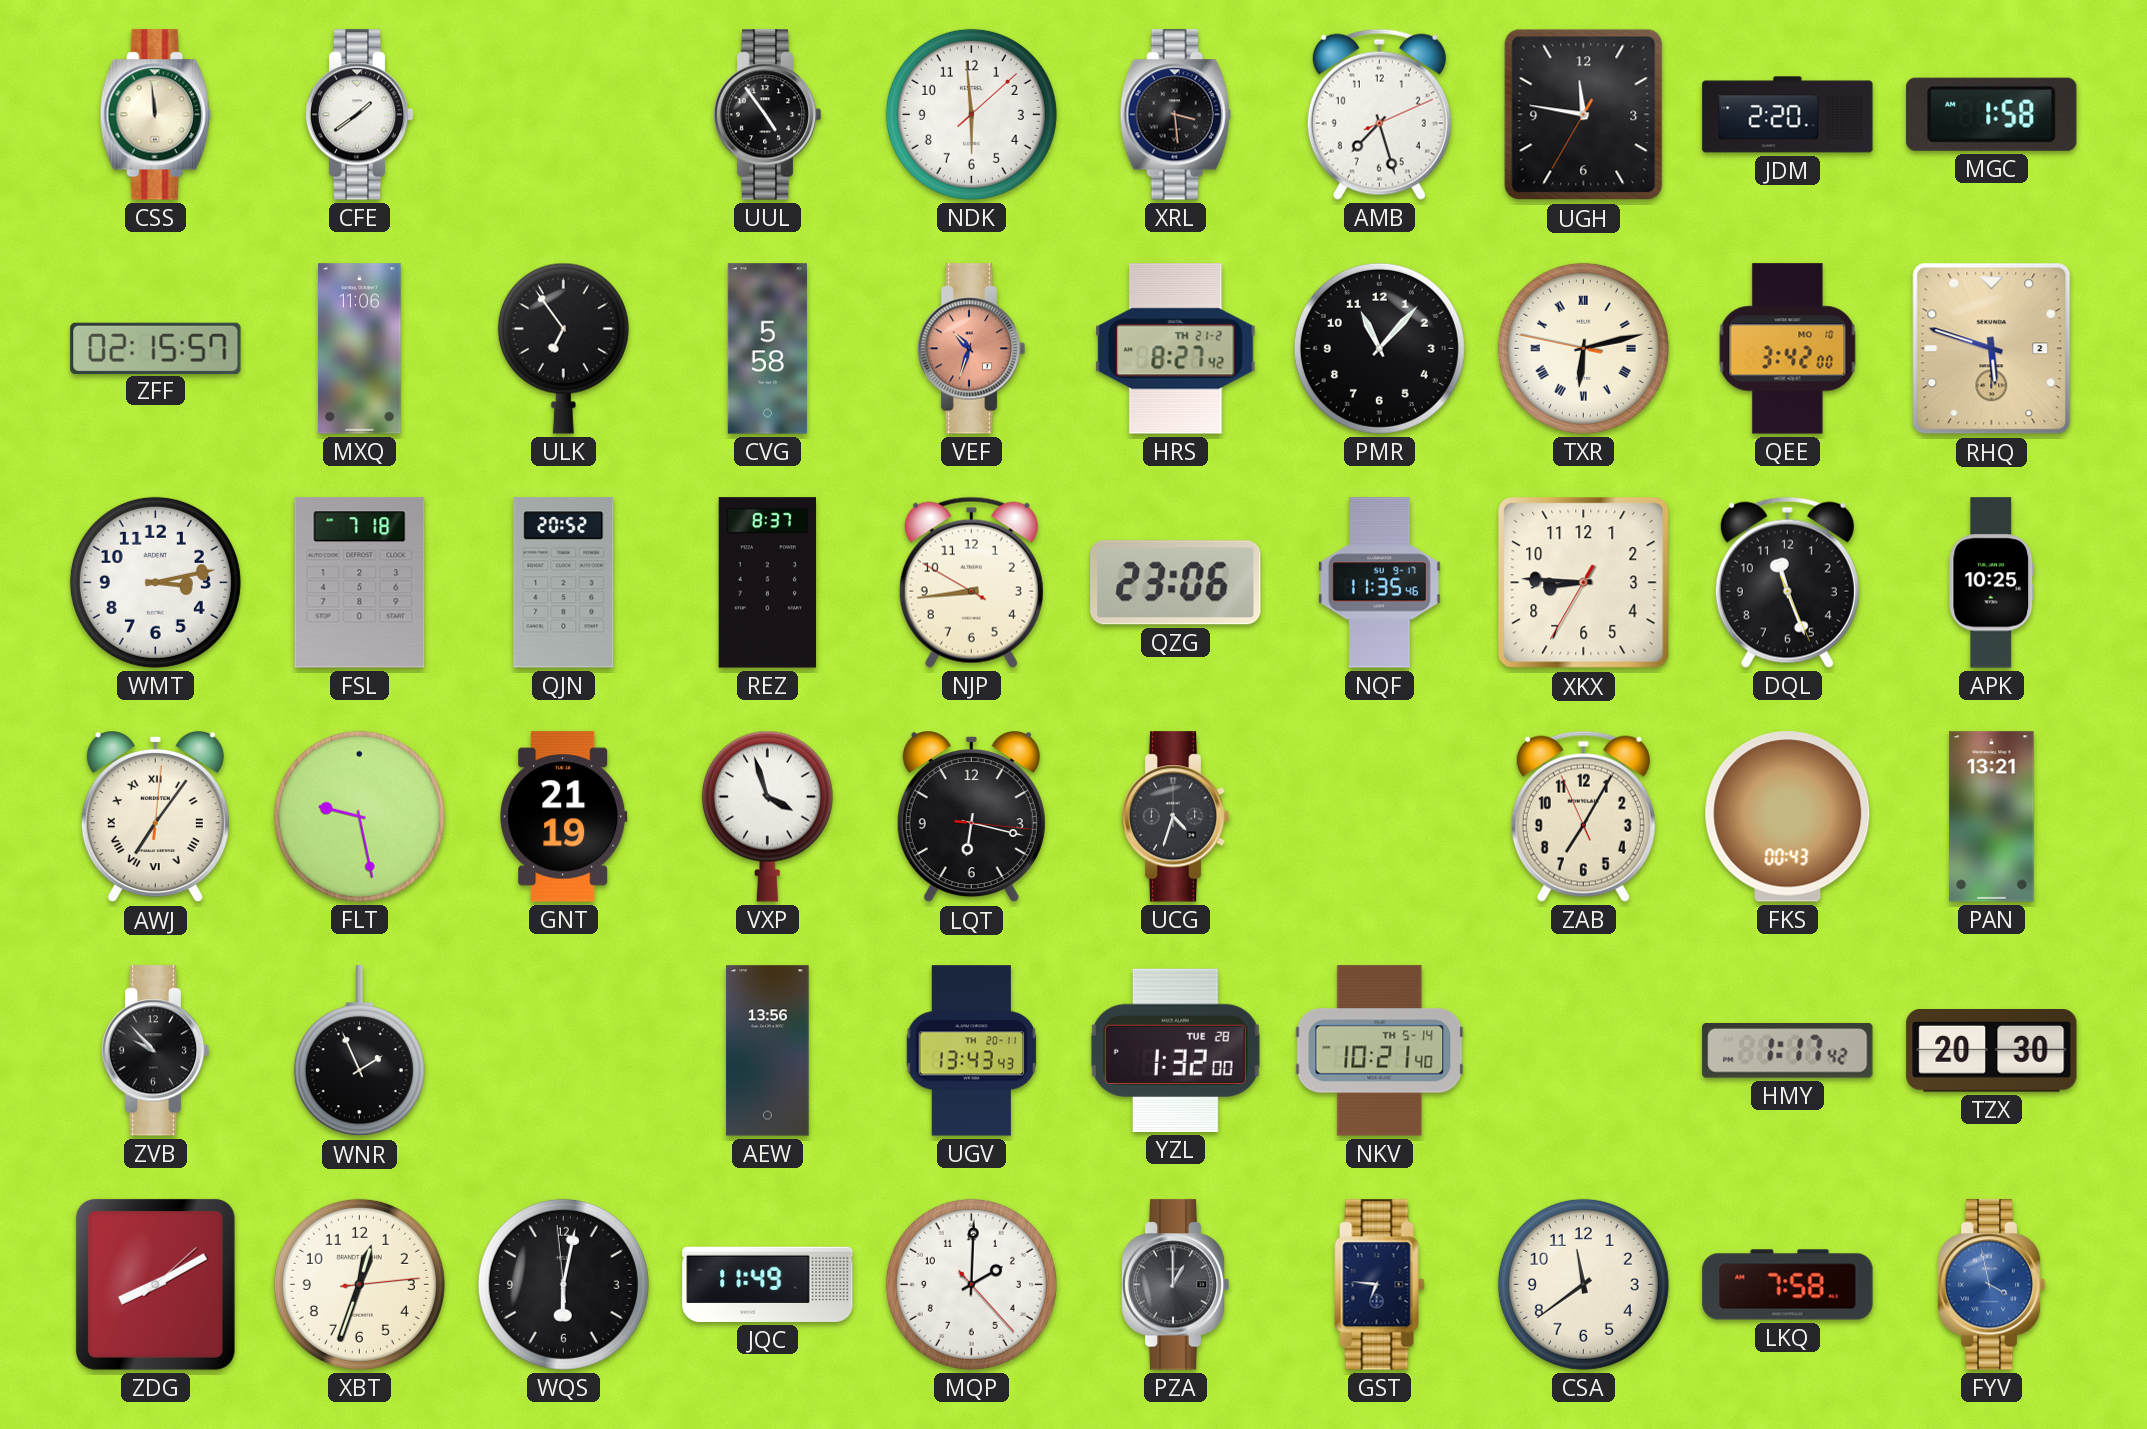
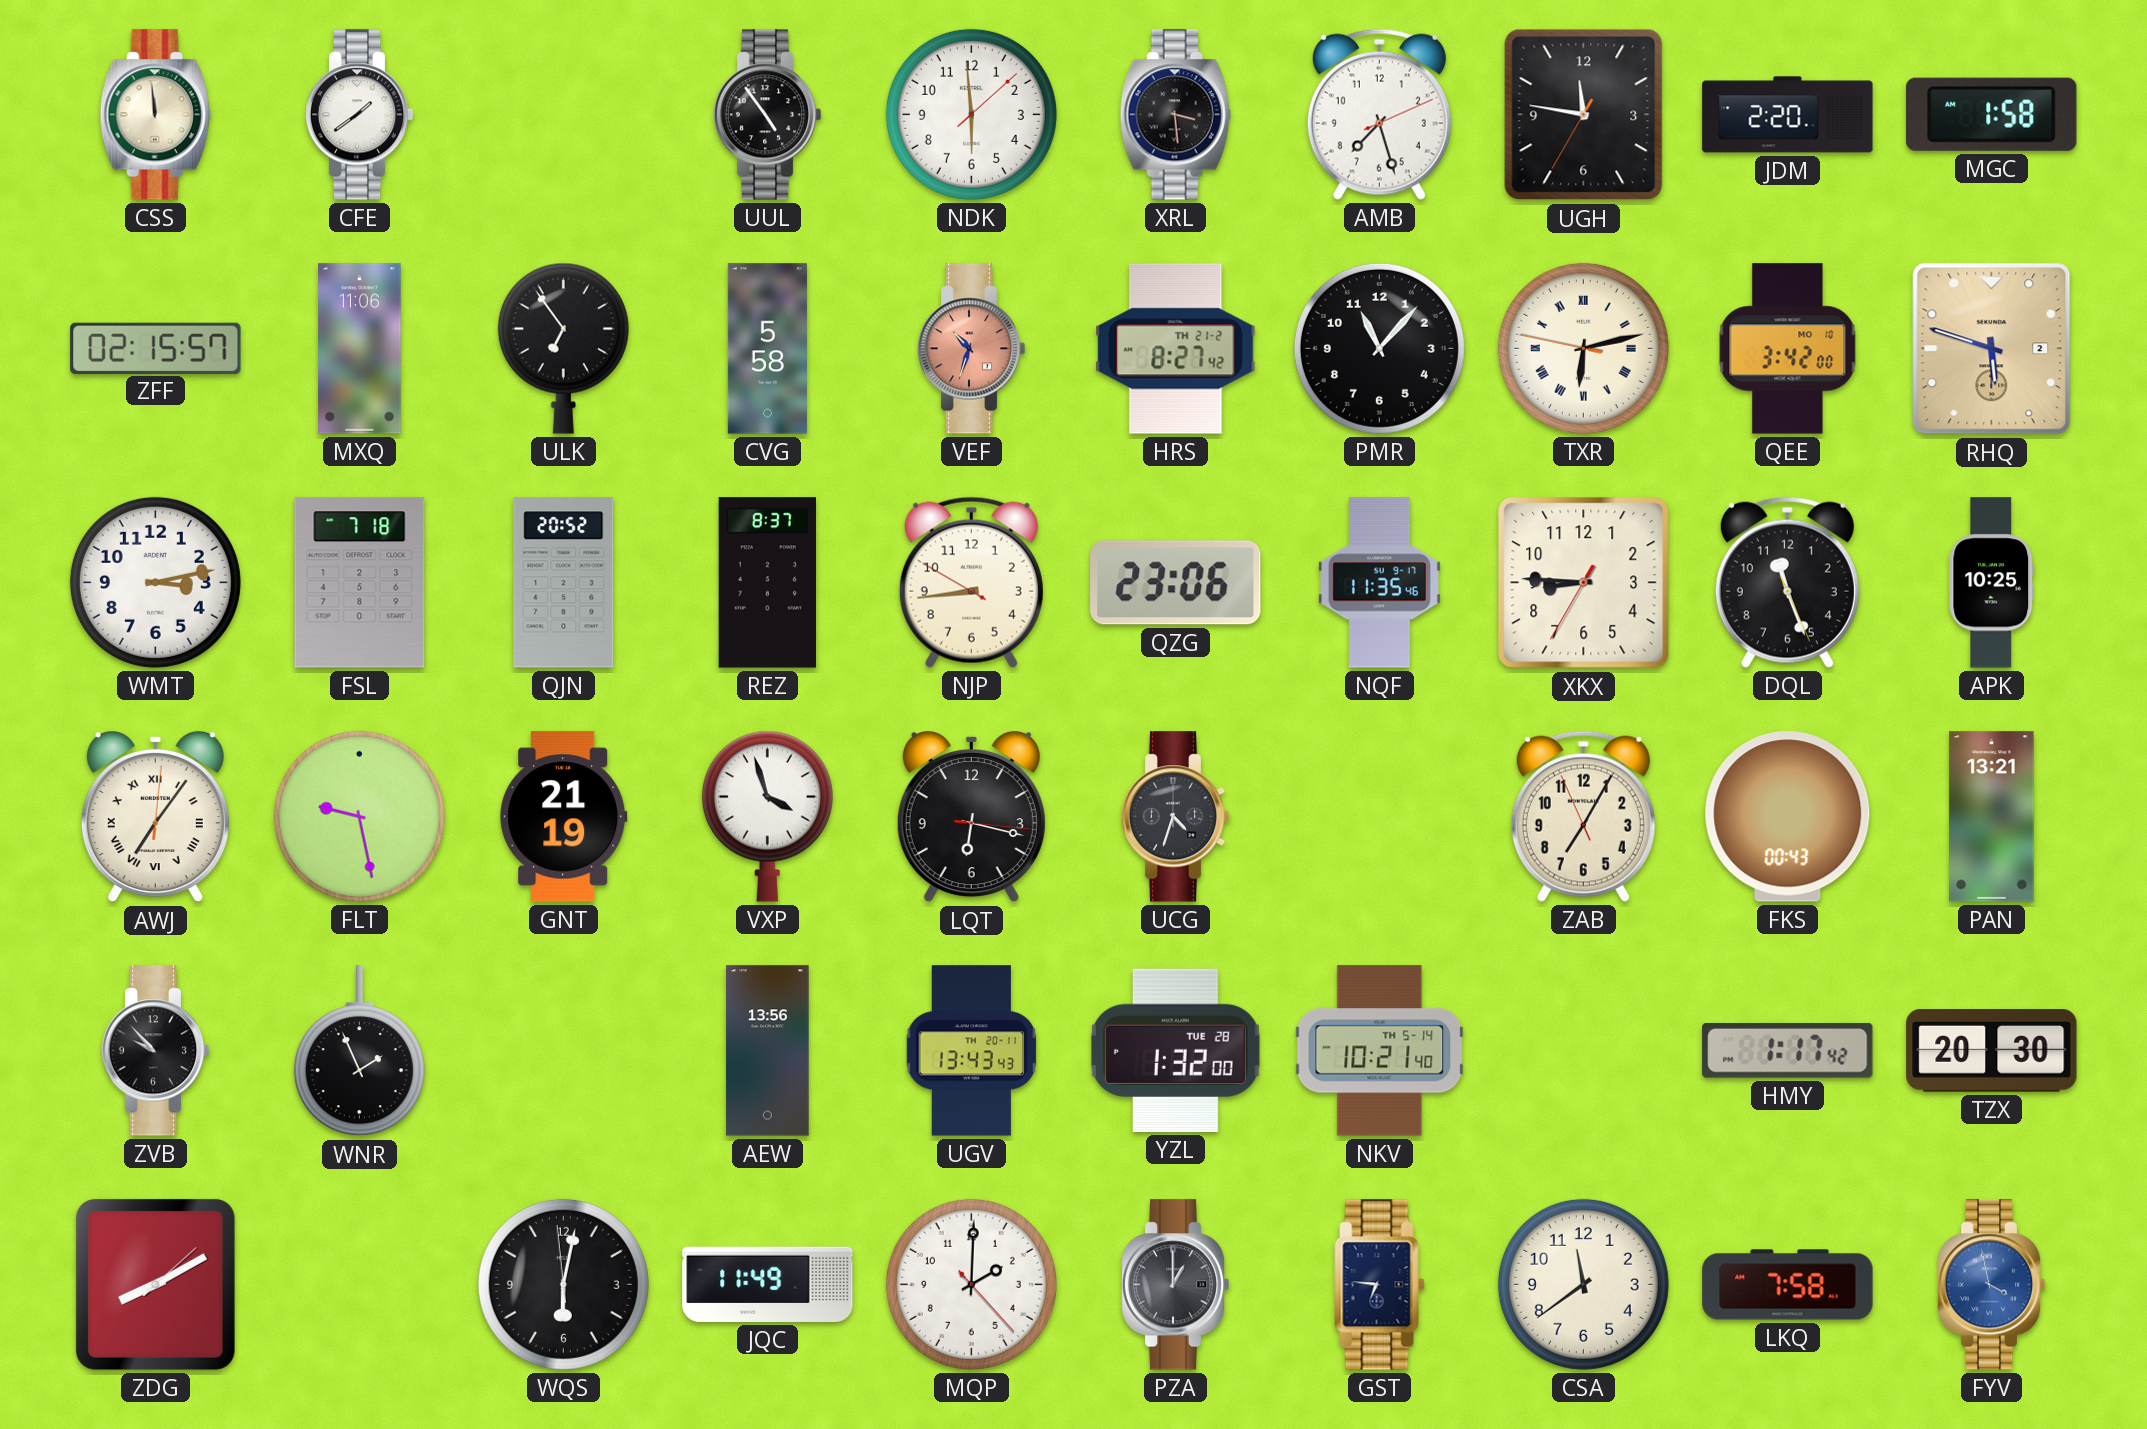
XBT: 12:33 -> none (359, 1284)
